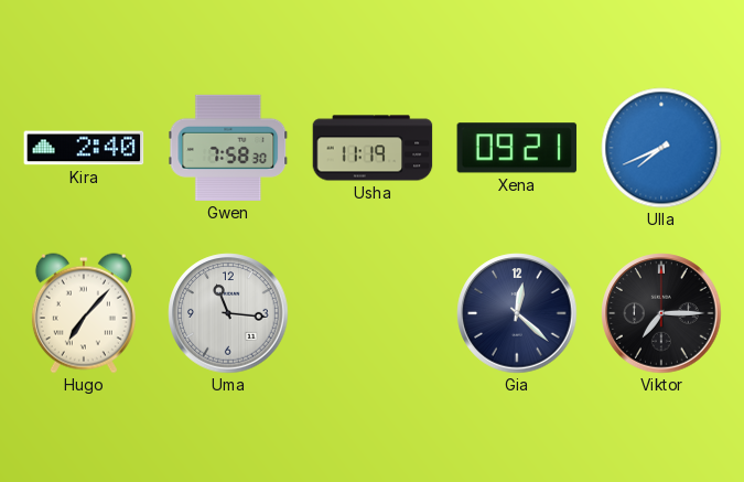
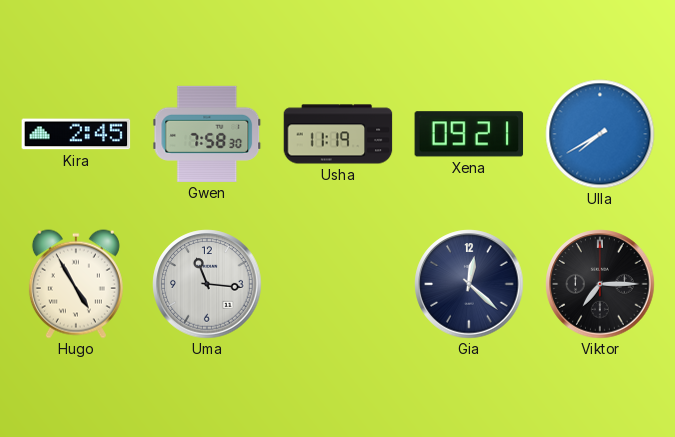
Kira: 2:40 -> 2:45 (76, 134)
Ulla: 7:41 -> 7:40 (600, 134)
Hugo: 7:07 -> 4:55 (76, 284)
